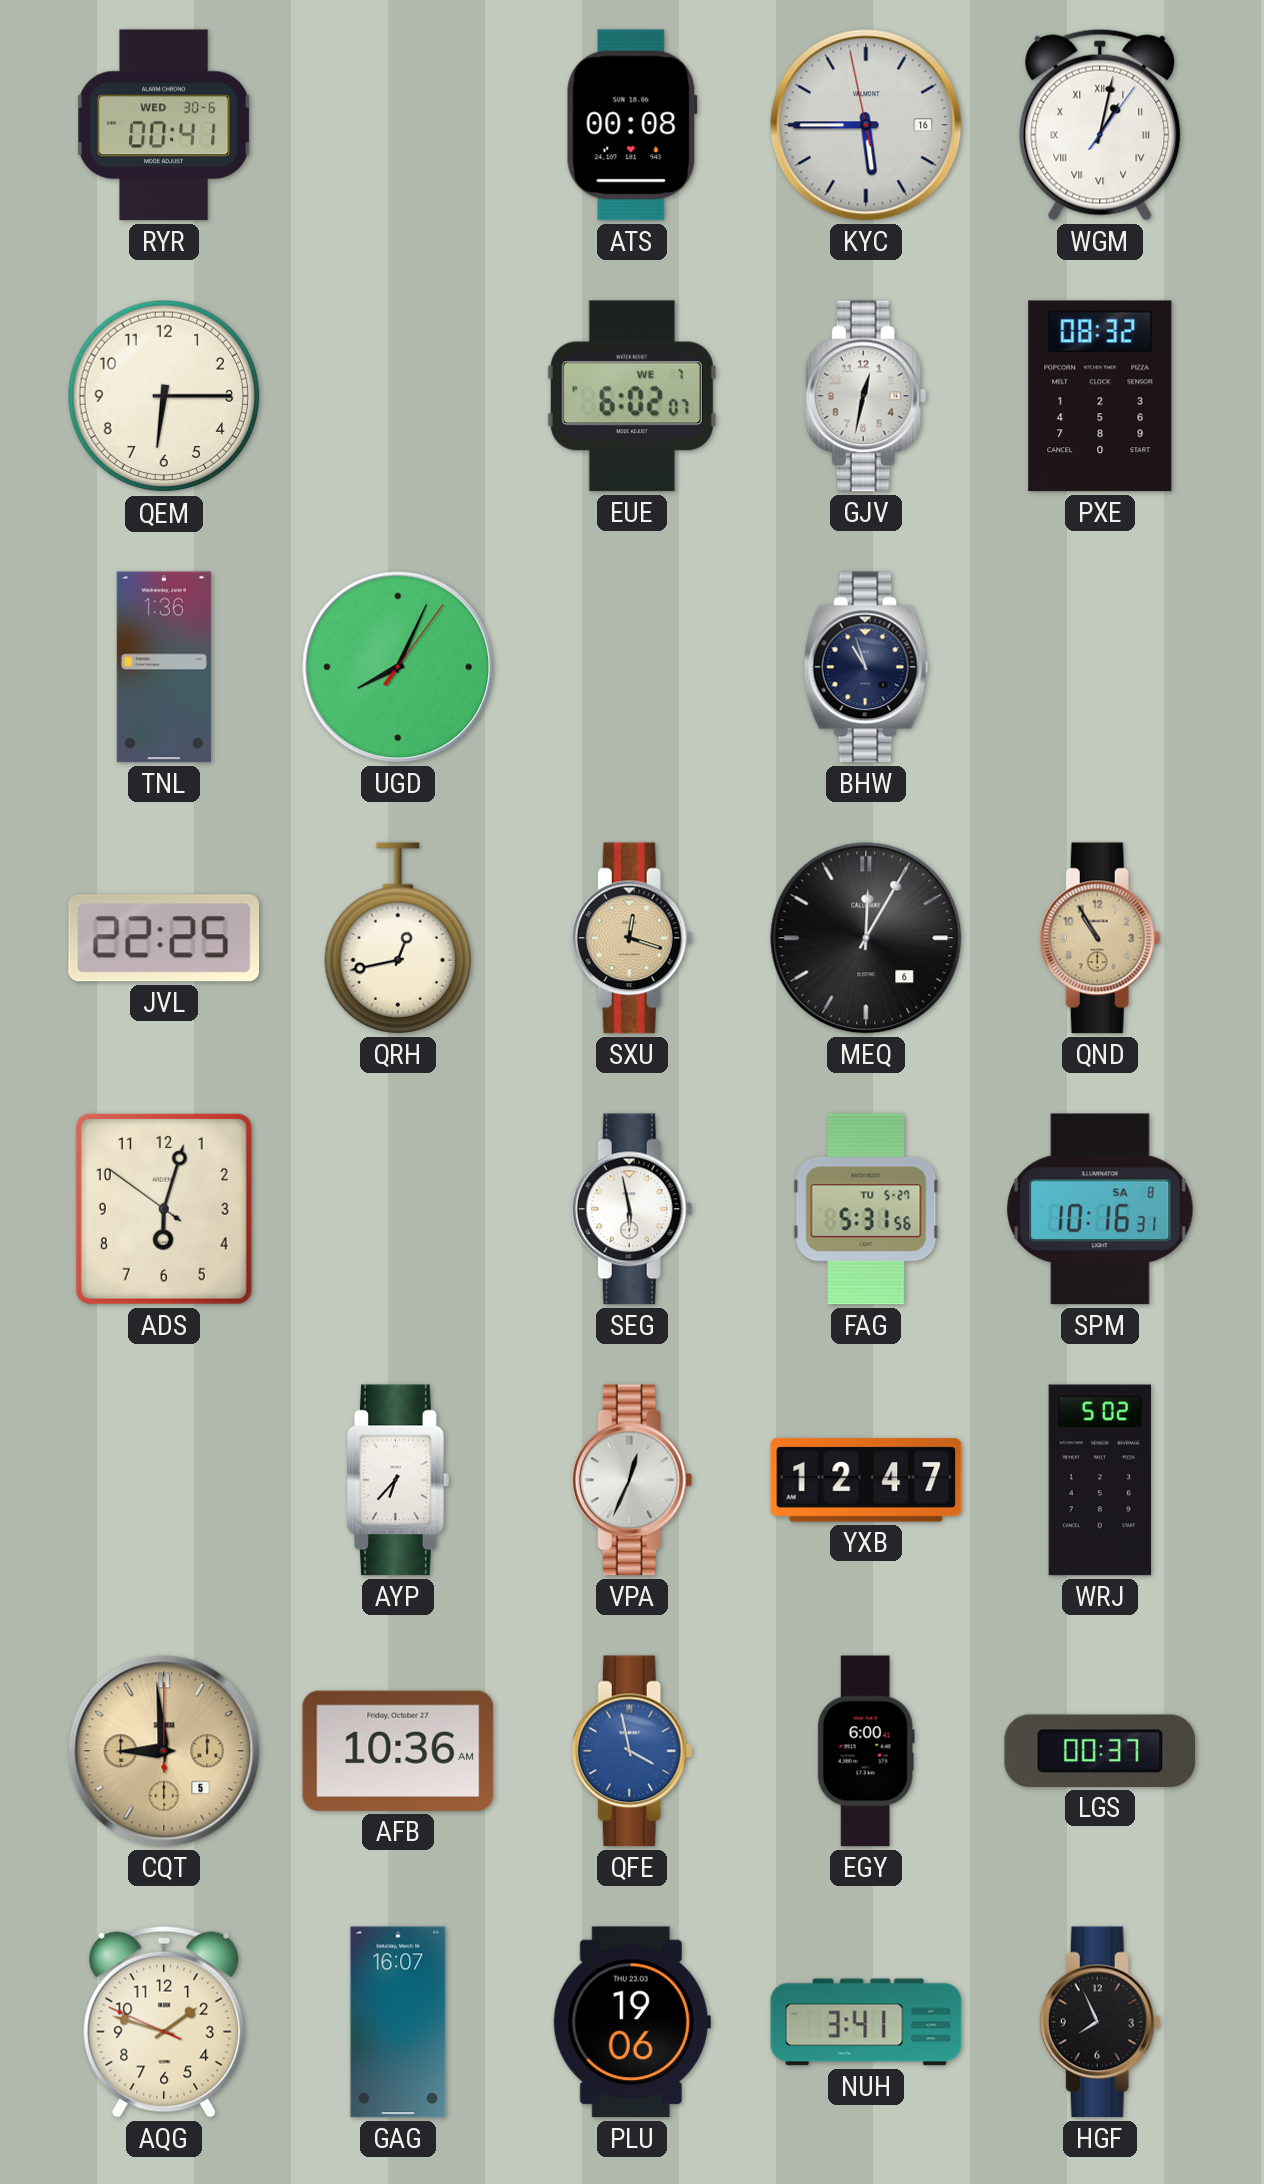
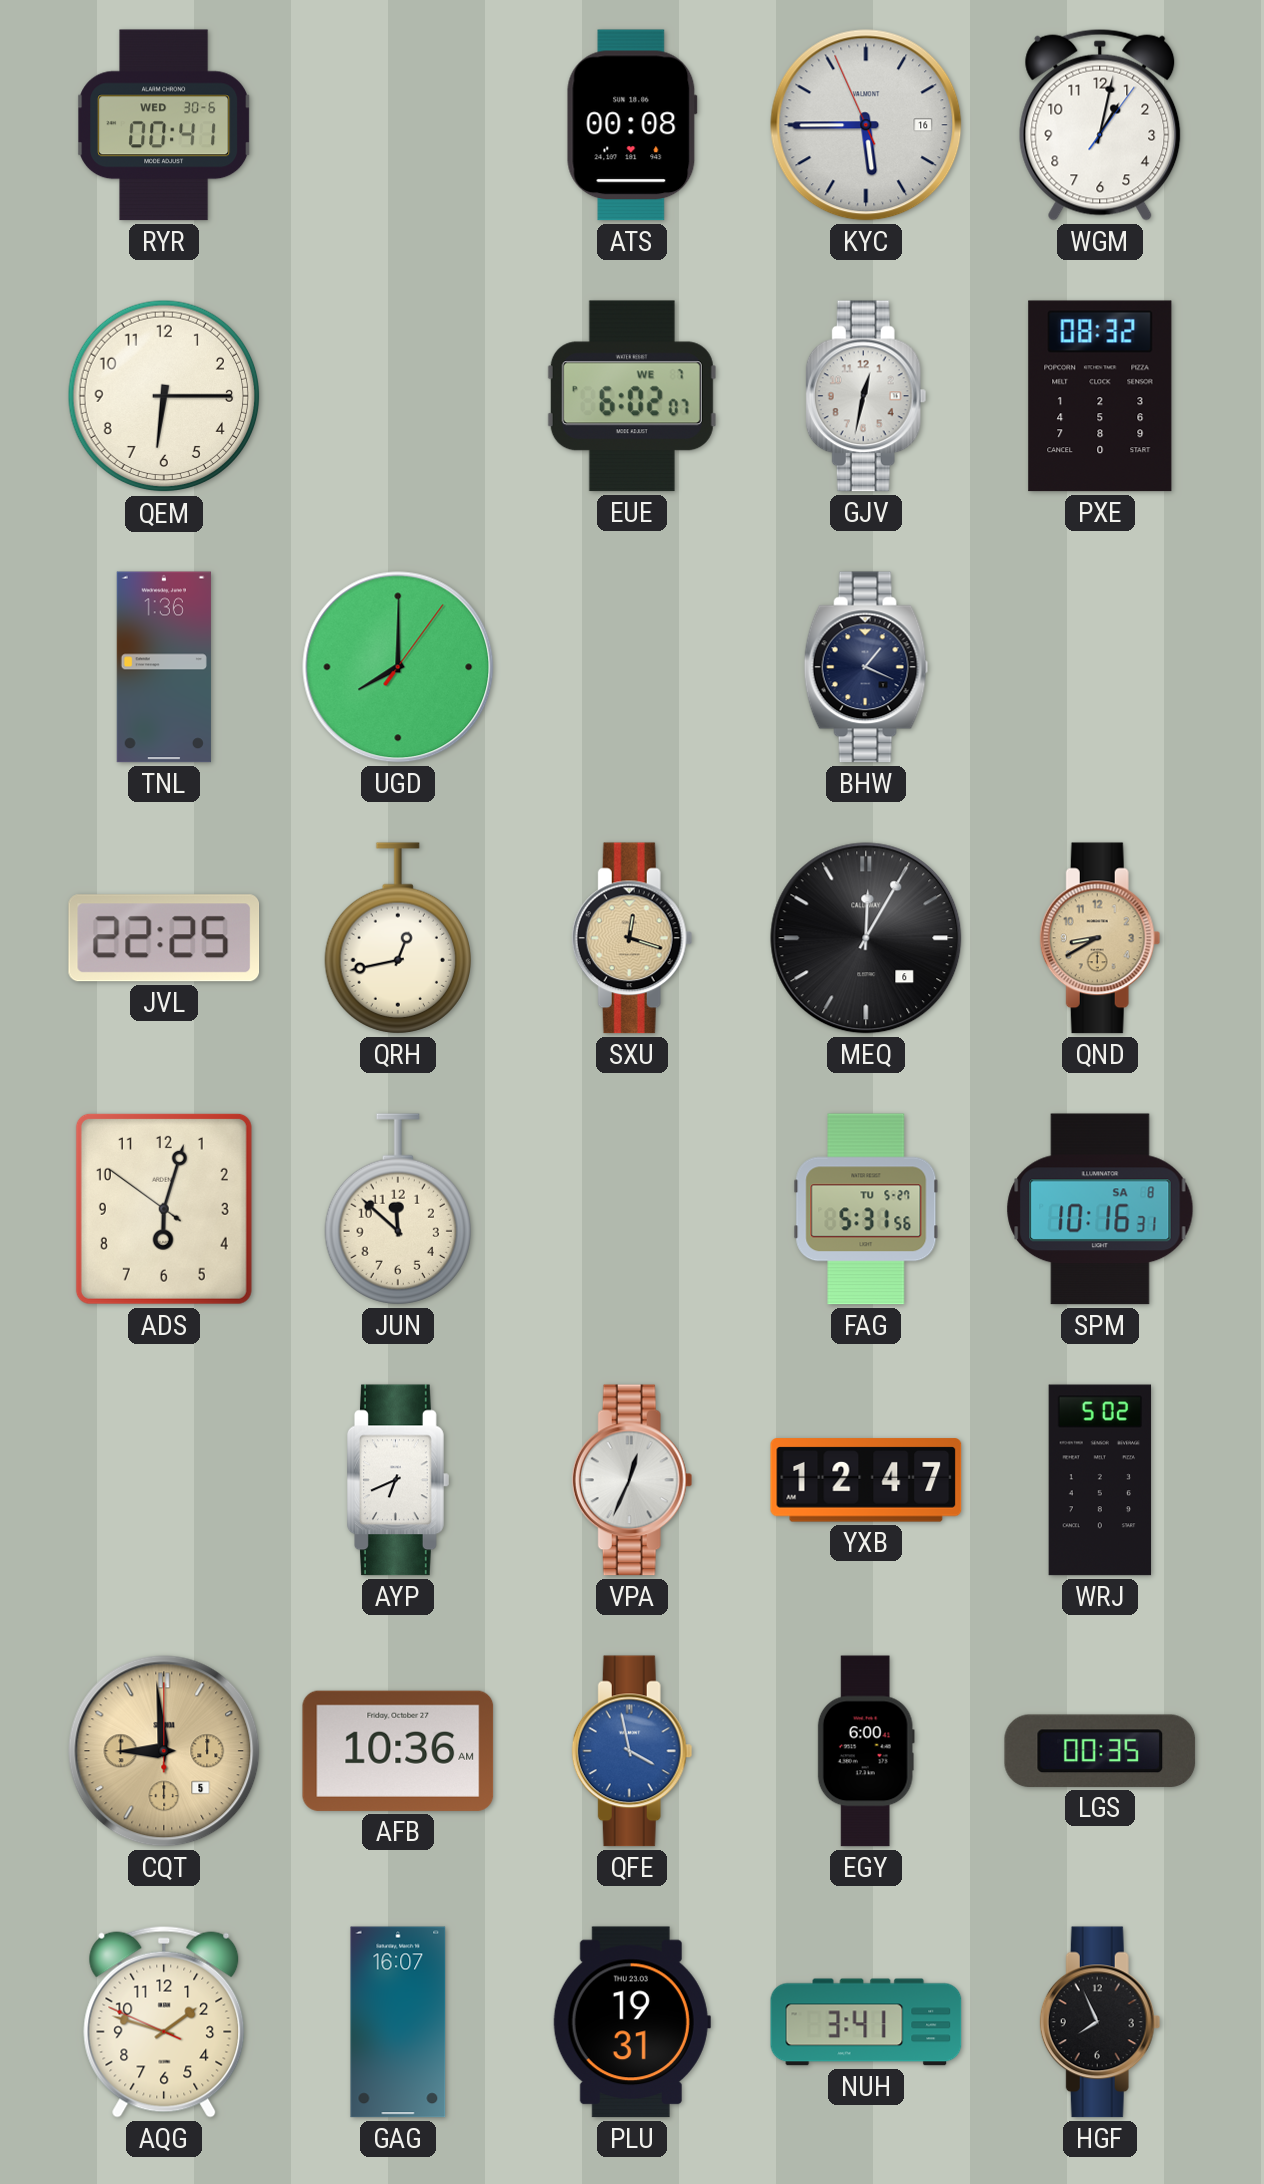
KYC: 5:44:58 -> 5:44:56 (866, 125)
WGM numerals: Roman -> Arabic (1100, 125)
UGD: 8:04 -> 8:00 (398, 667)
BHW: 10:57 -> 1:19 (866, 667)
QND: 10:55 -> 8:40 (1100, 938)
JUN: none -> 11:52 (398, 1209)
SEG: 5:58 -> none (632, 1209)
AYP: 6:37 -> 6:41 (399, 1480)
LGS: 00:37 -> 00:35 (1100, 1751)
PLU: 19:06 -> 19:31 (632, 2022)
